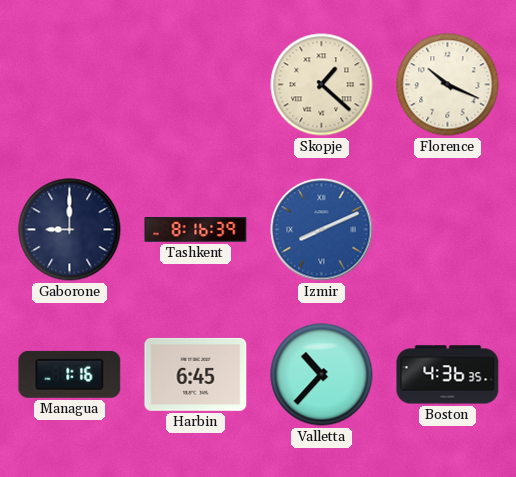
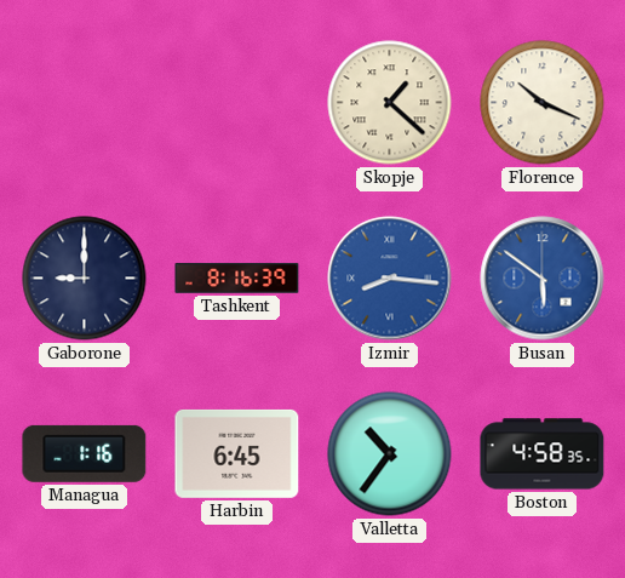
Izmir: 8:11 -> 8:16 (390, 279)
Busan: none -> 5:51 (543, 279)
Valletta: 10:37 -> 10:36 (390, 454)
Boston: 4:36 -> 4:58 (543, 454)
